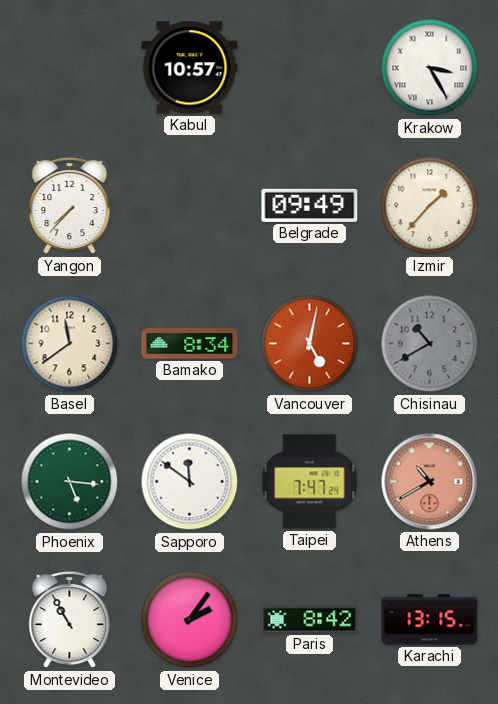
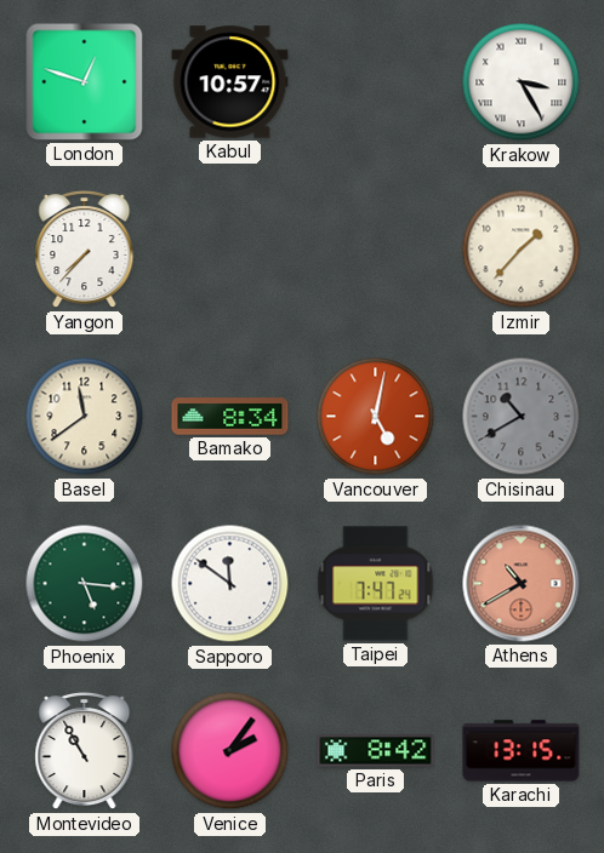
London: none -> 12:48 (85, 82)
Belgrade: 09:49 -> none (310, 205)
